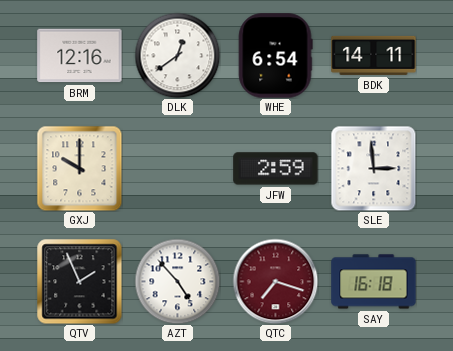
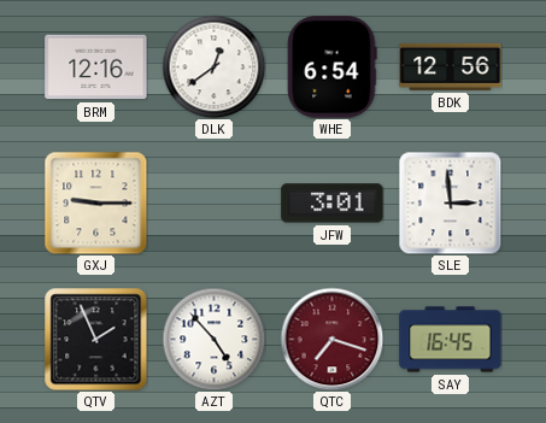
BDK: 14:11 -> 12:56 (451, 66)
GXJ: 10:00 -> 9:15 (95, 202)
JFW: 2:59 -> 3:01 (333, 204)
SAY: 16:18 -> 16:45 (451, 340)
